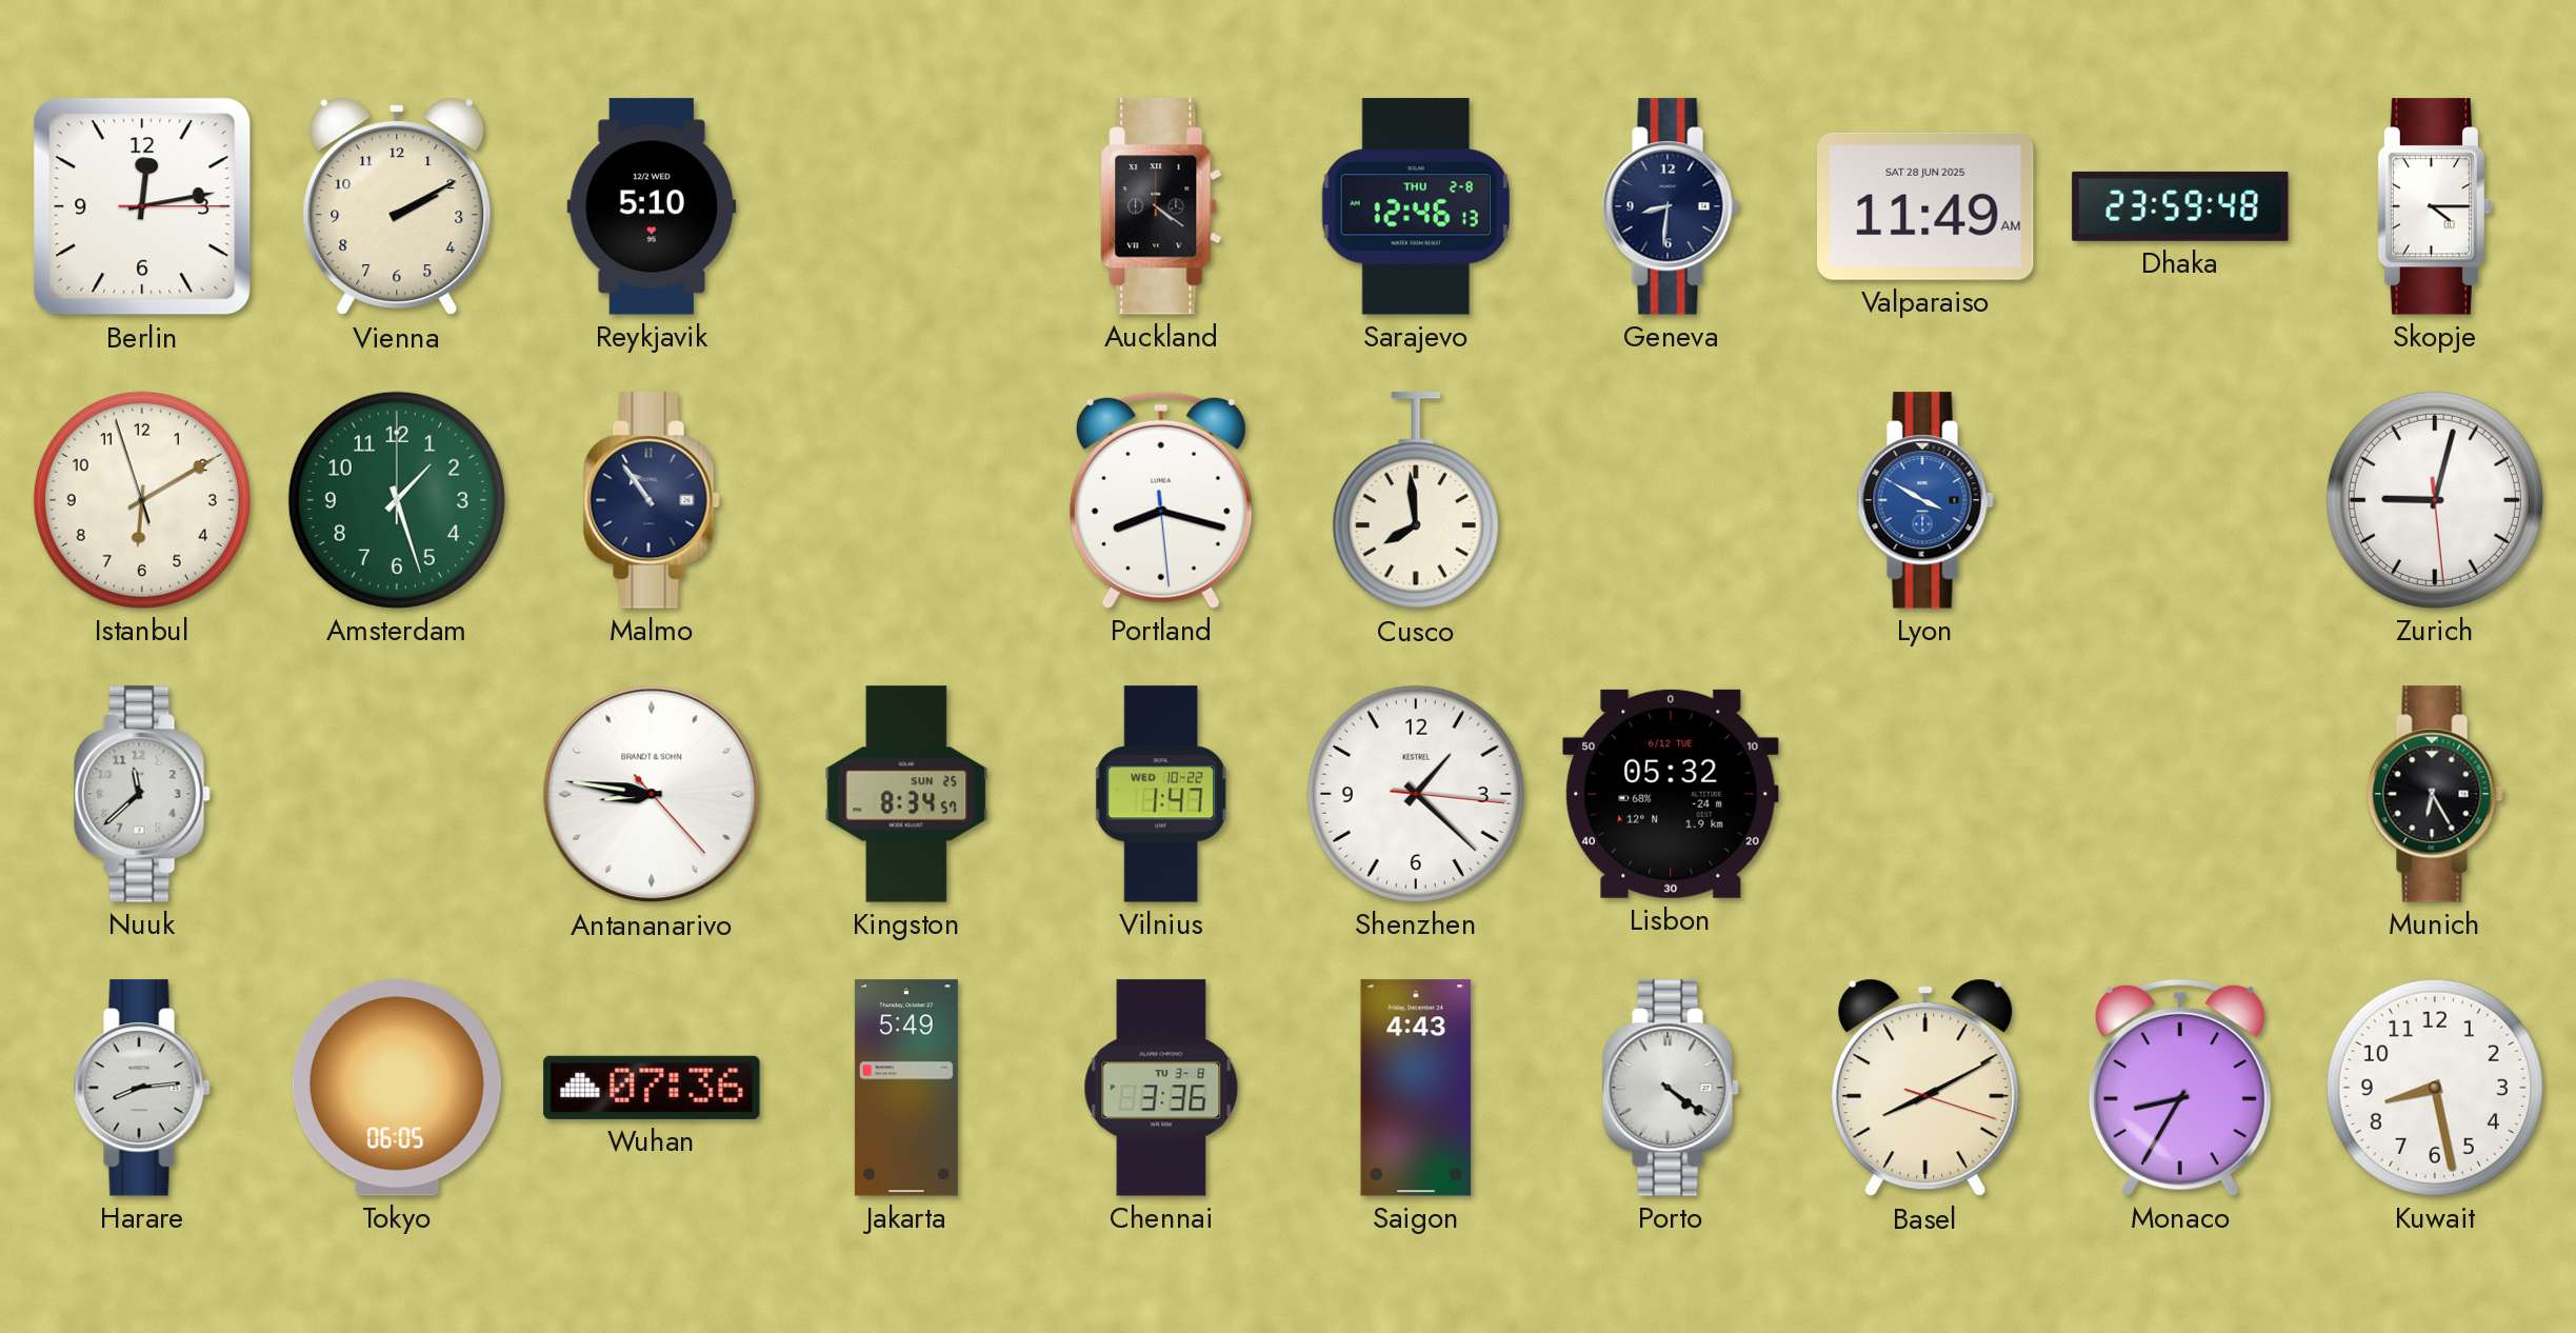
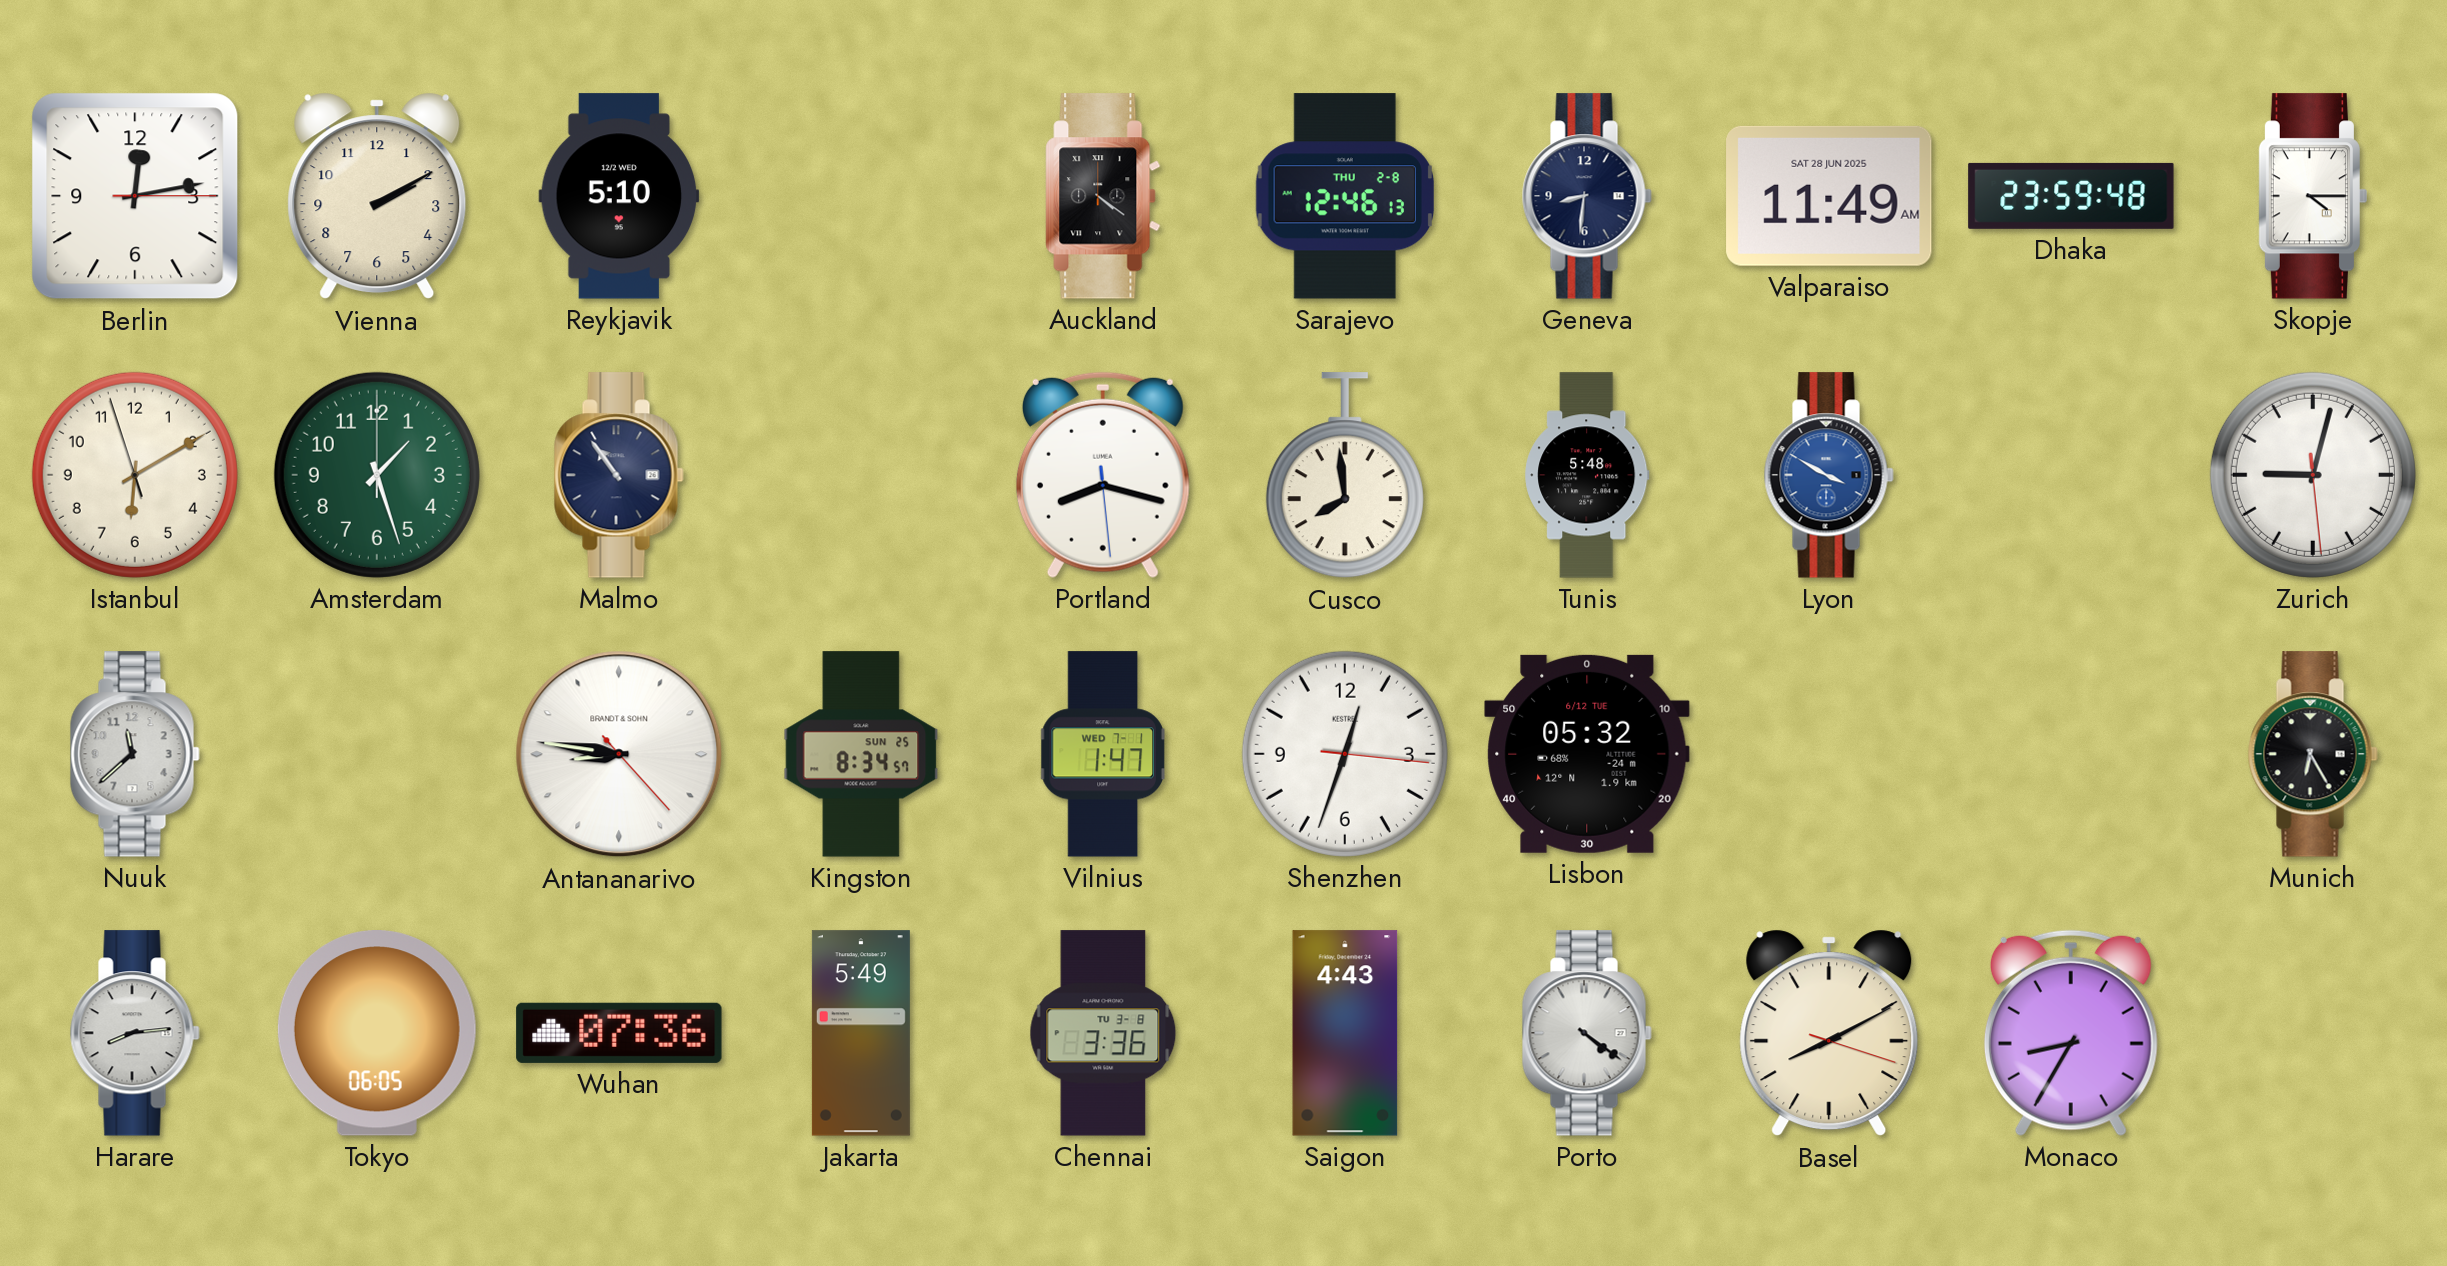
Tunis: none -> 5:48 (1587, 475)
Vilnius date: WED 10-22 -> WED 7-1 (1103, 754)
Shenzhen: 1:22 -> 12:33 (1345, 754)
Kuwait: 8:28 -> none (2435, 1088)
